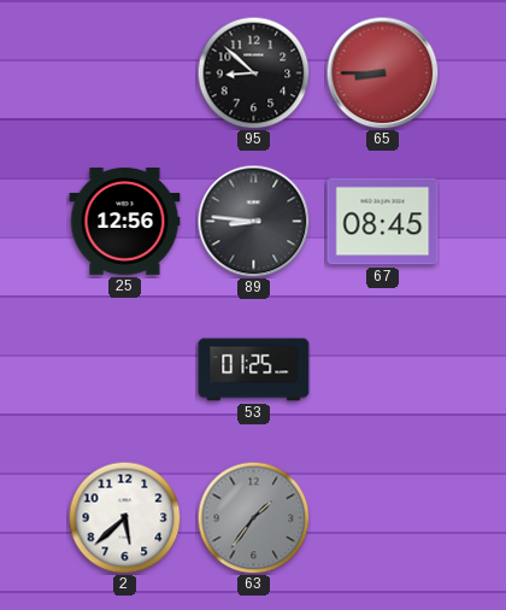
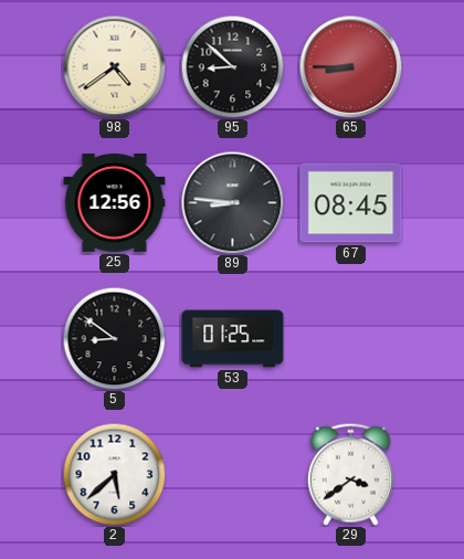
98: none -> 4:39 (114, 66)
5: none -> 8:51 (114, 338)
63: 1:36 -> none (253, 517)
29: none -> 3:39 (350, 474)
